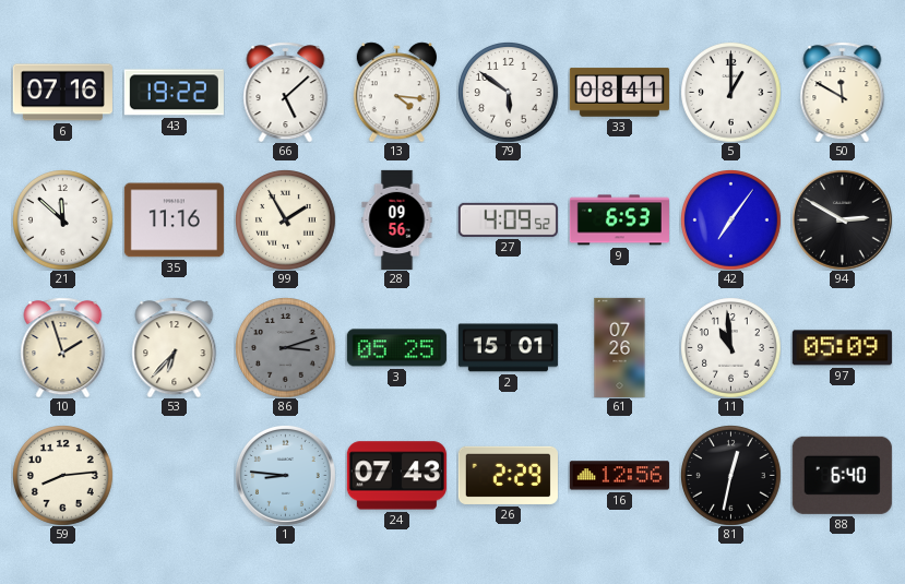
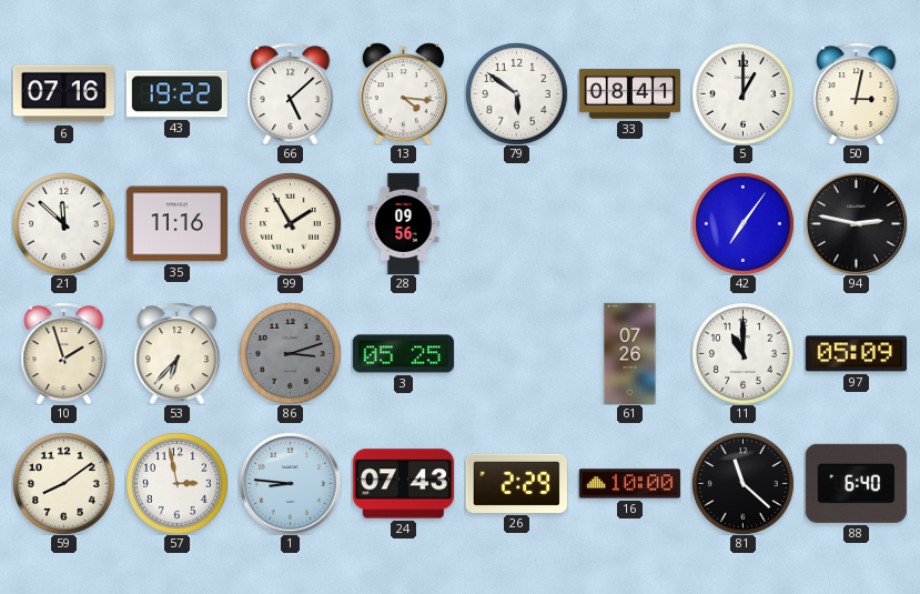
50: 11:50 -> 3:02 (857, 93)
27: 4:09 -> none (508, 219)
9: 6:53 -> none (619, 221)
94: 2:50 -> 2:47 (856, 223)
2: 15:01 -> none (508, 348)
11: 10:59 -> 11:00 (744, 354)
59: 8:14 -> 8:09 (64, 484)
57: none -> 2:58 (178, 484)
16: 12:56 -> 10:00 (629, 484)
81: 12:32 -> 11:22 (744, 484)
